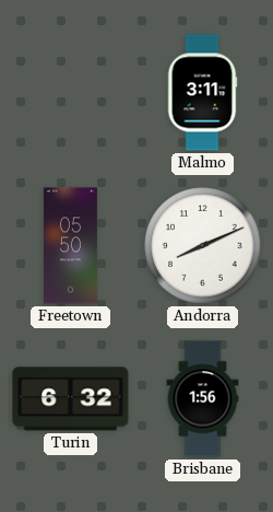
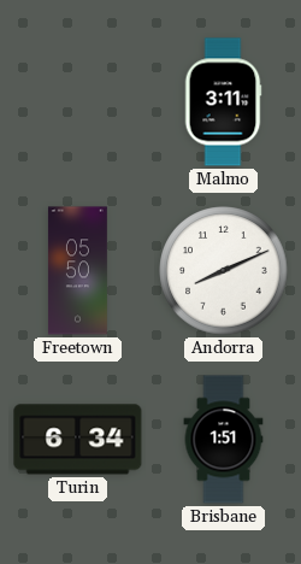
Turin: 6:32 -> 6:34 (78, 440)
Brisbane: 1:56 -> 1:51 (224, 440)
